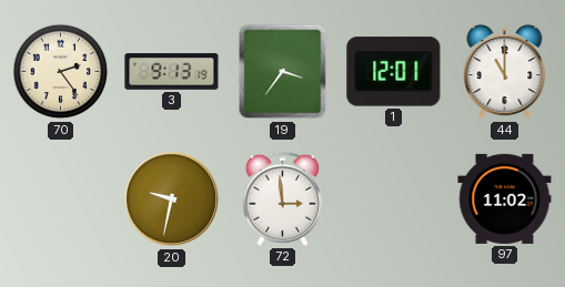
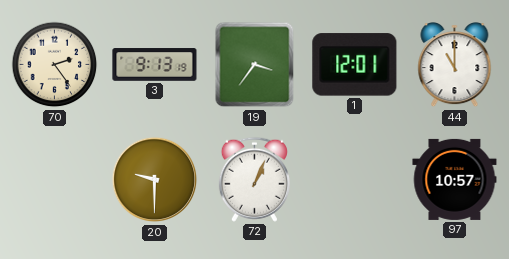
20: 9:32 -> 9:30 (155, 180)
72: 2:59 -> 1:04 (254, 179)
97: 11:02 -> 10:57 (455, 179)
